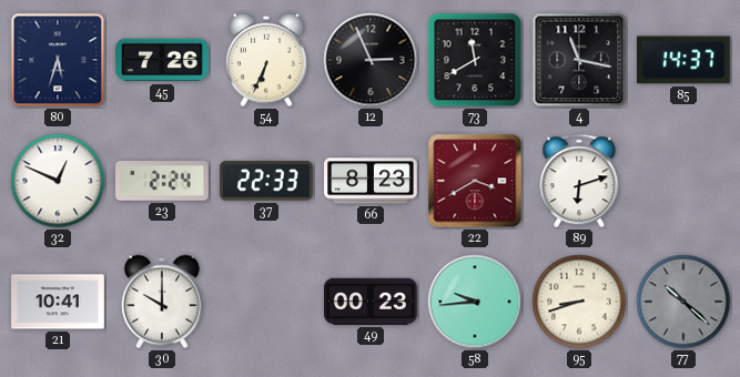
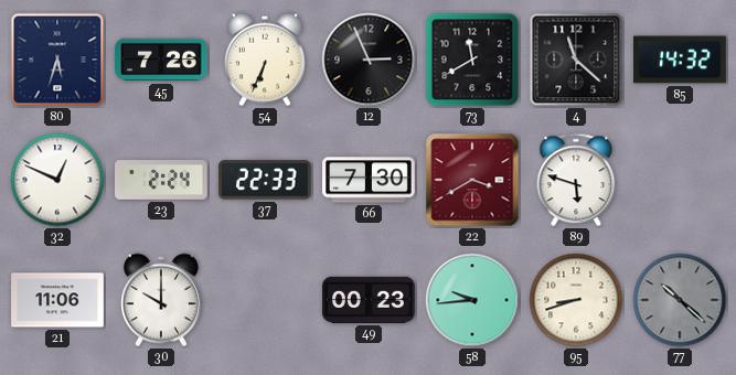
4: 11:17 -> 11:22 (576, 60)
85: 14:37 -> 14:32 (681, 60)
66: 8:23 -> 7:30 (369, 180)
89: 6:12 -> 5:48 (576, 180)
21: 10:41 -> 11:06 (57, 300)
